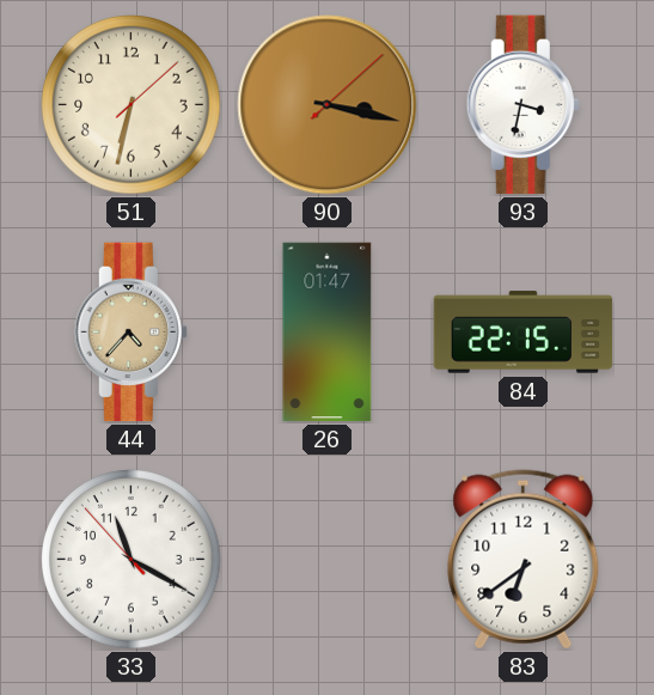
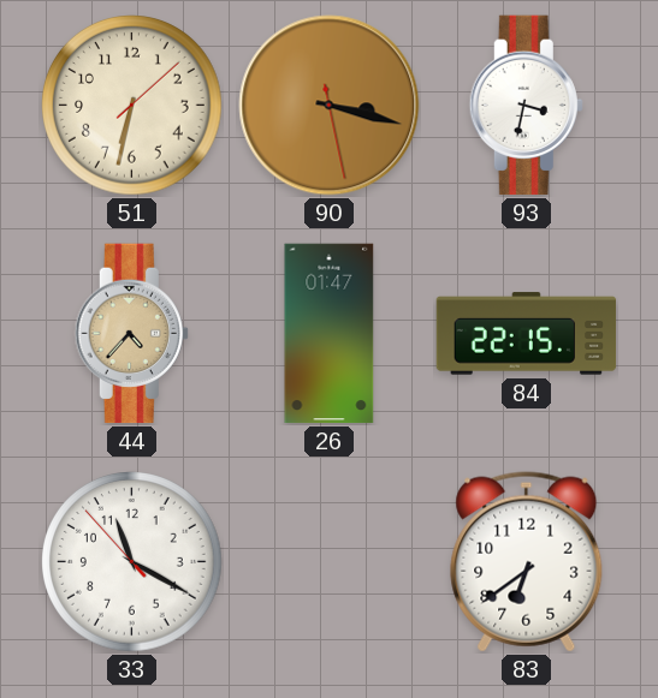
90: 3:17:08 -> 3:17:28 (330, 106)
